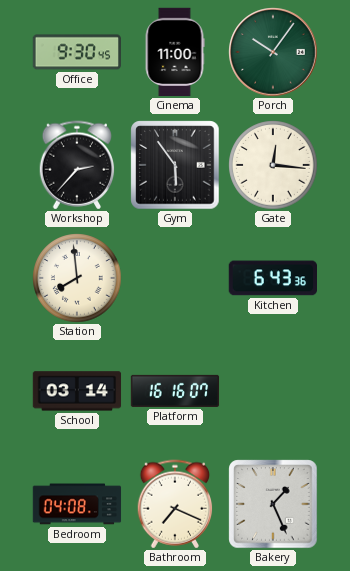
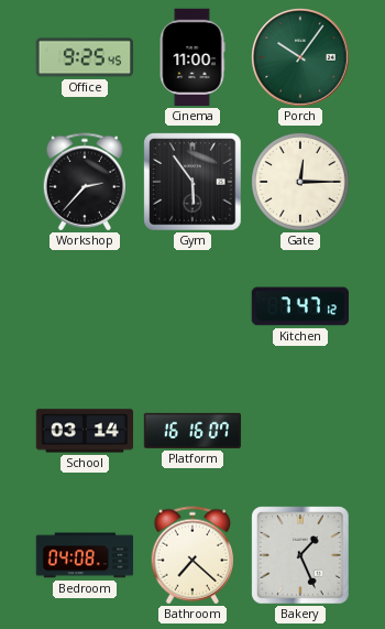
Office: 9:30 -> 9:25 (84, 57)
Gate: 12:16 -> 12:15 (300, 182)
Station: 7:59 -> none (77, 278)
Kitchen: 6:43 -> 7:47 (299, 306)
Bathroom: 7:19 -> 7:22 (193, 555)
